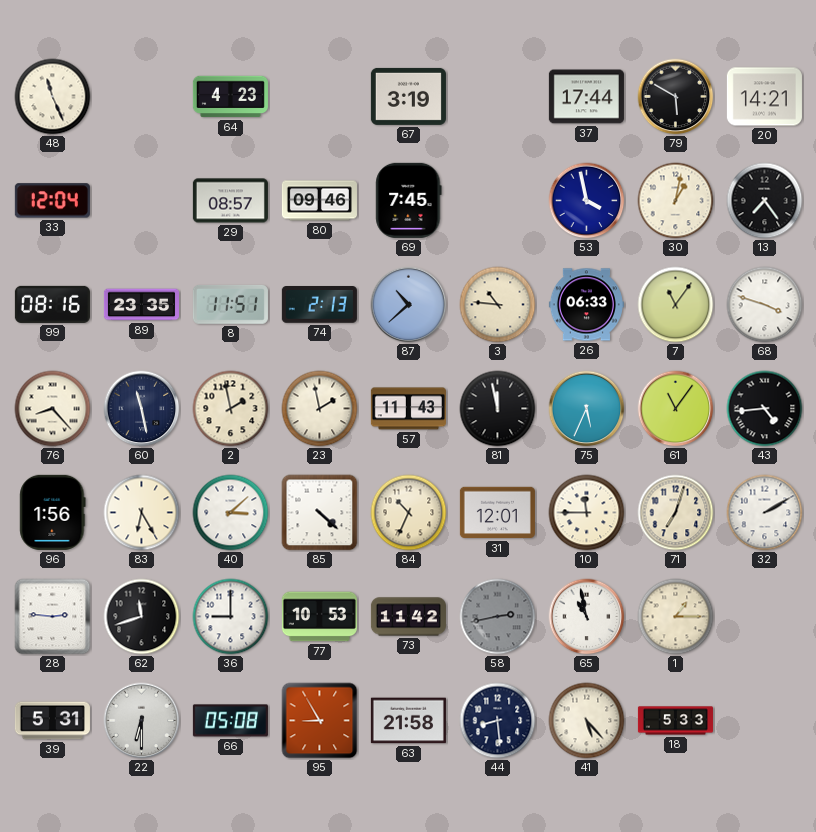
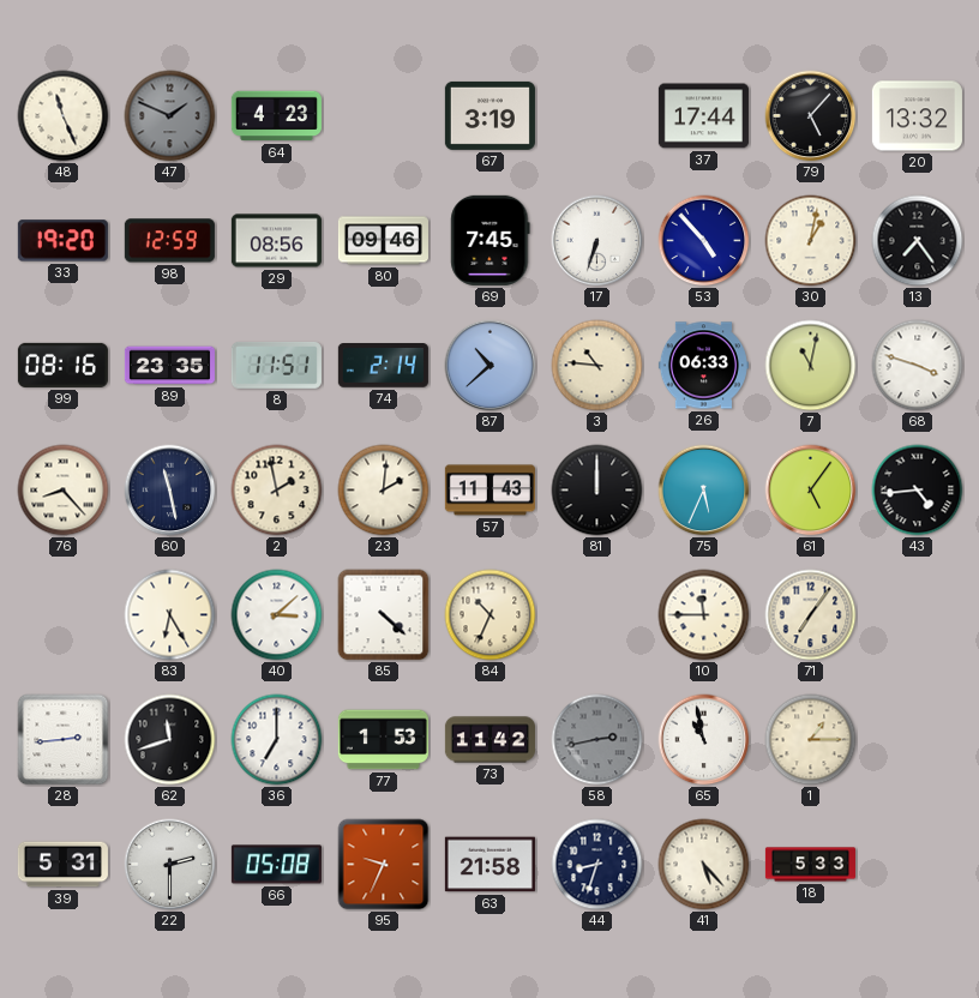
47: none -> 1:49 (170, 116)
79: 5:50 -> 5:07 (811, 116)
20: 14:21 -> 13:32 (917, 116)
33: 12:04 -> 19:20 (62, 241)
98: none -> 12:59 (169, 241)
29: 08:57 -> 08:56 (276, 241)
17: none -> 6:33 (597, 241)
53: 3:58 -> 4:53 (704, 241)
74: 2:13 -> 2:14 (383, 366)
7: 11:06 -> 11:02 (811, 366)
23: 1:58 -> 2:01 (384, 491)
81: 11:58 -> 12:00 (597, 491)
61: 11:06 -> 5:06 (811, 491)
96: 1:56 -> none (53, 512)
31: 12:01 -> none (497, 513)
71: 7:03 -> 7:06 (811, 615)
32: 2:10 -> none (765, 513)
28: 2:46 -> 2:44 (64, 740)
36: 9:00 -> 7:00 (277, 740)
77: 10:53 -> 1:53 (383, 740)
22: 6:30 -> 2:30 (170, 865)
95: 8:55 -> 9:34 (384, 865)
44: 8:29 -> 8:33 (597, 865)
